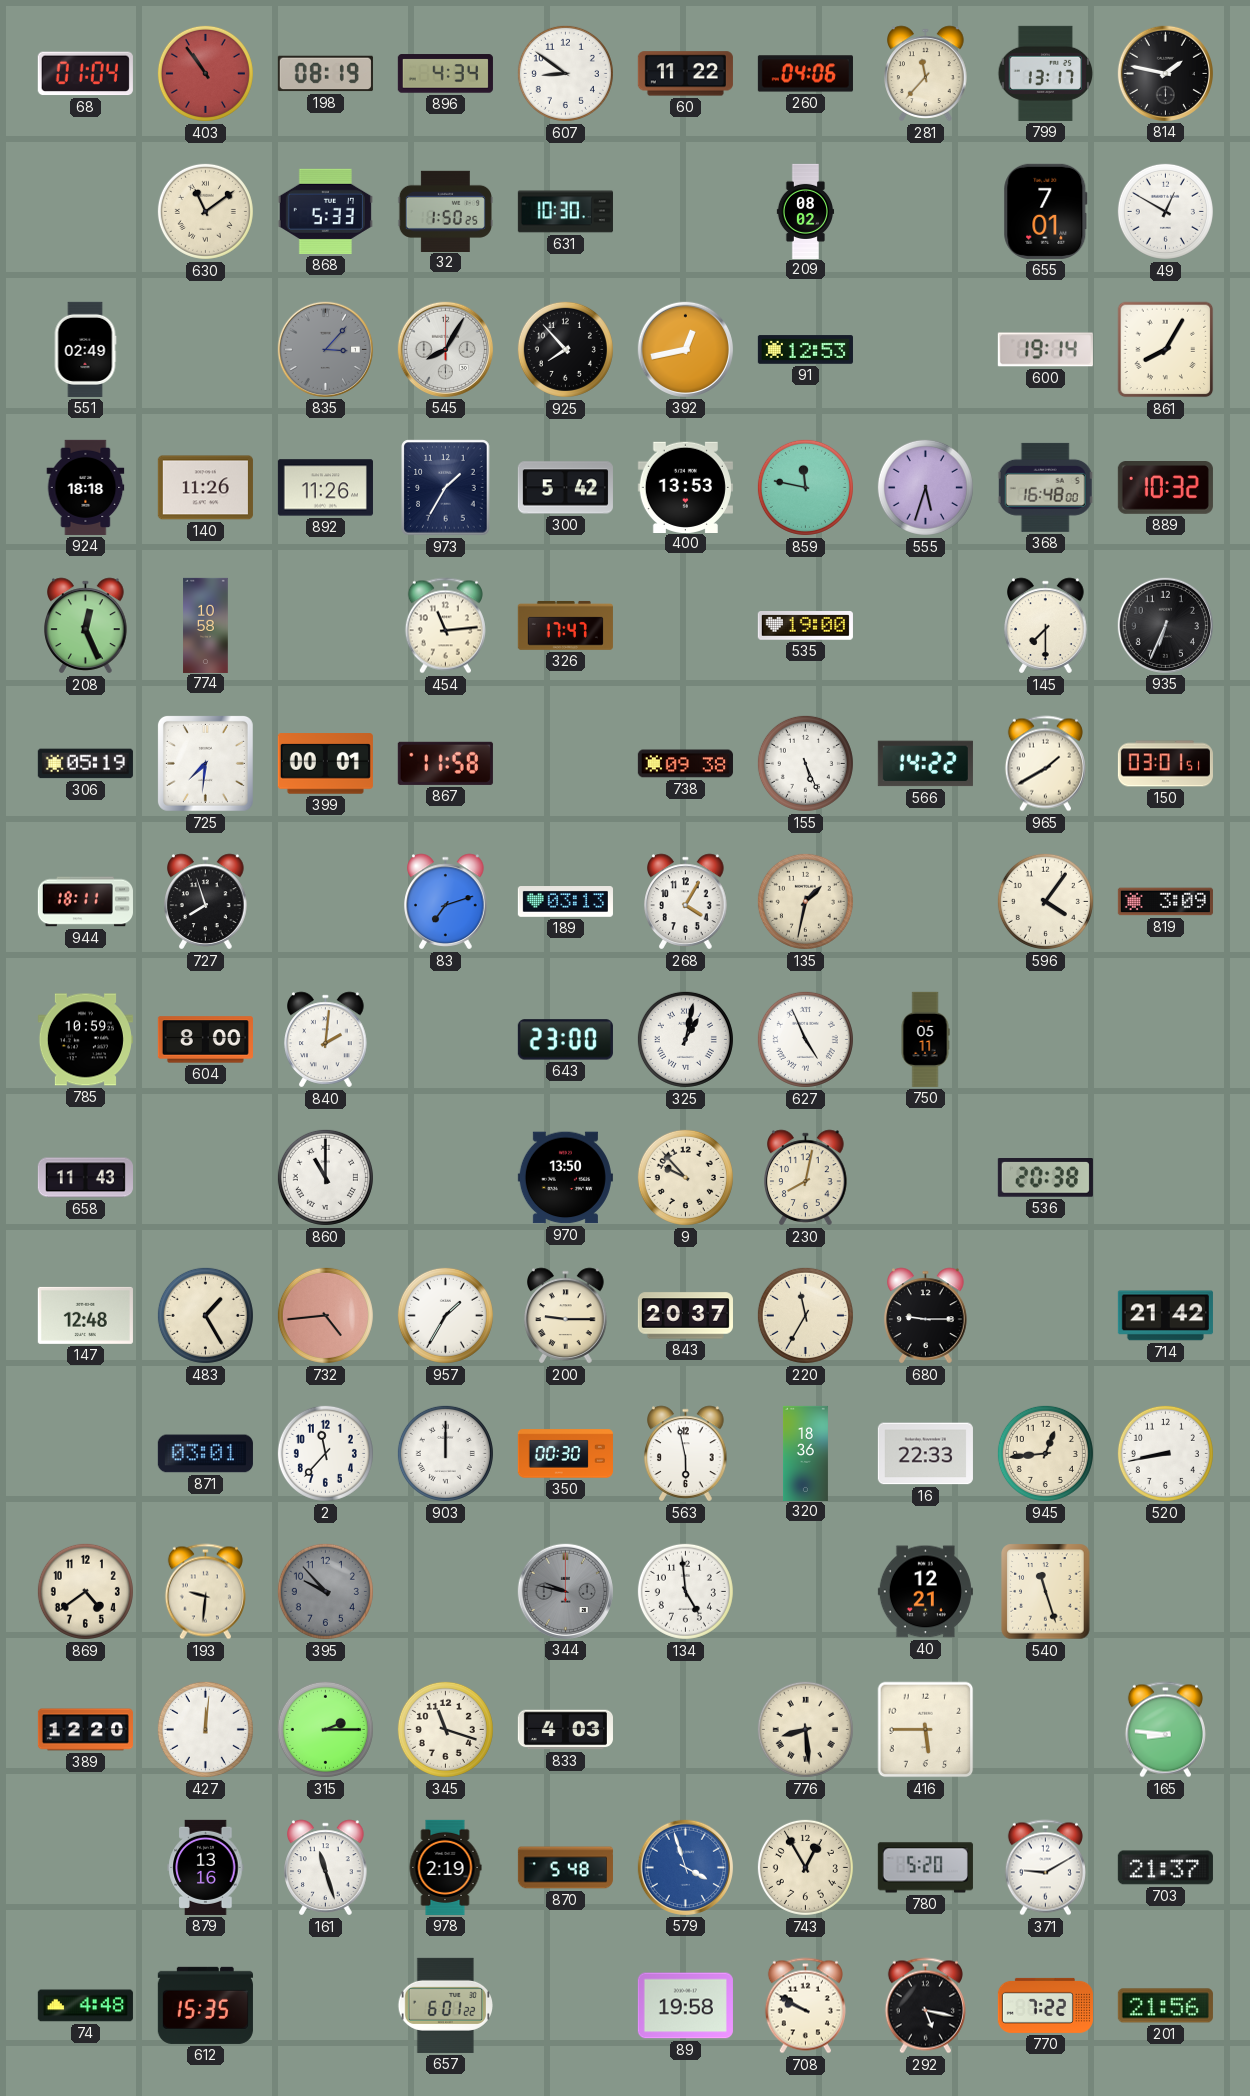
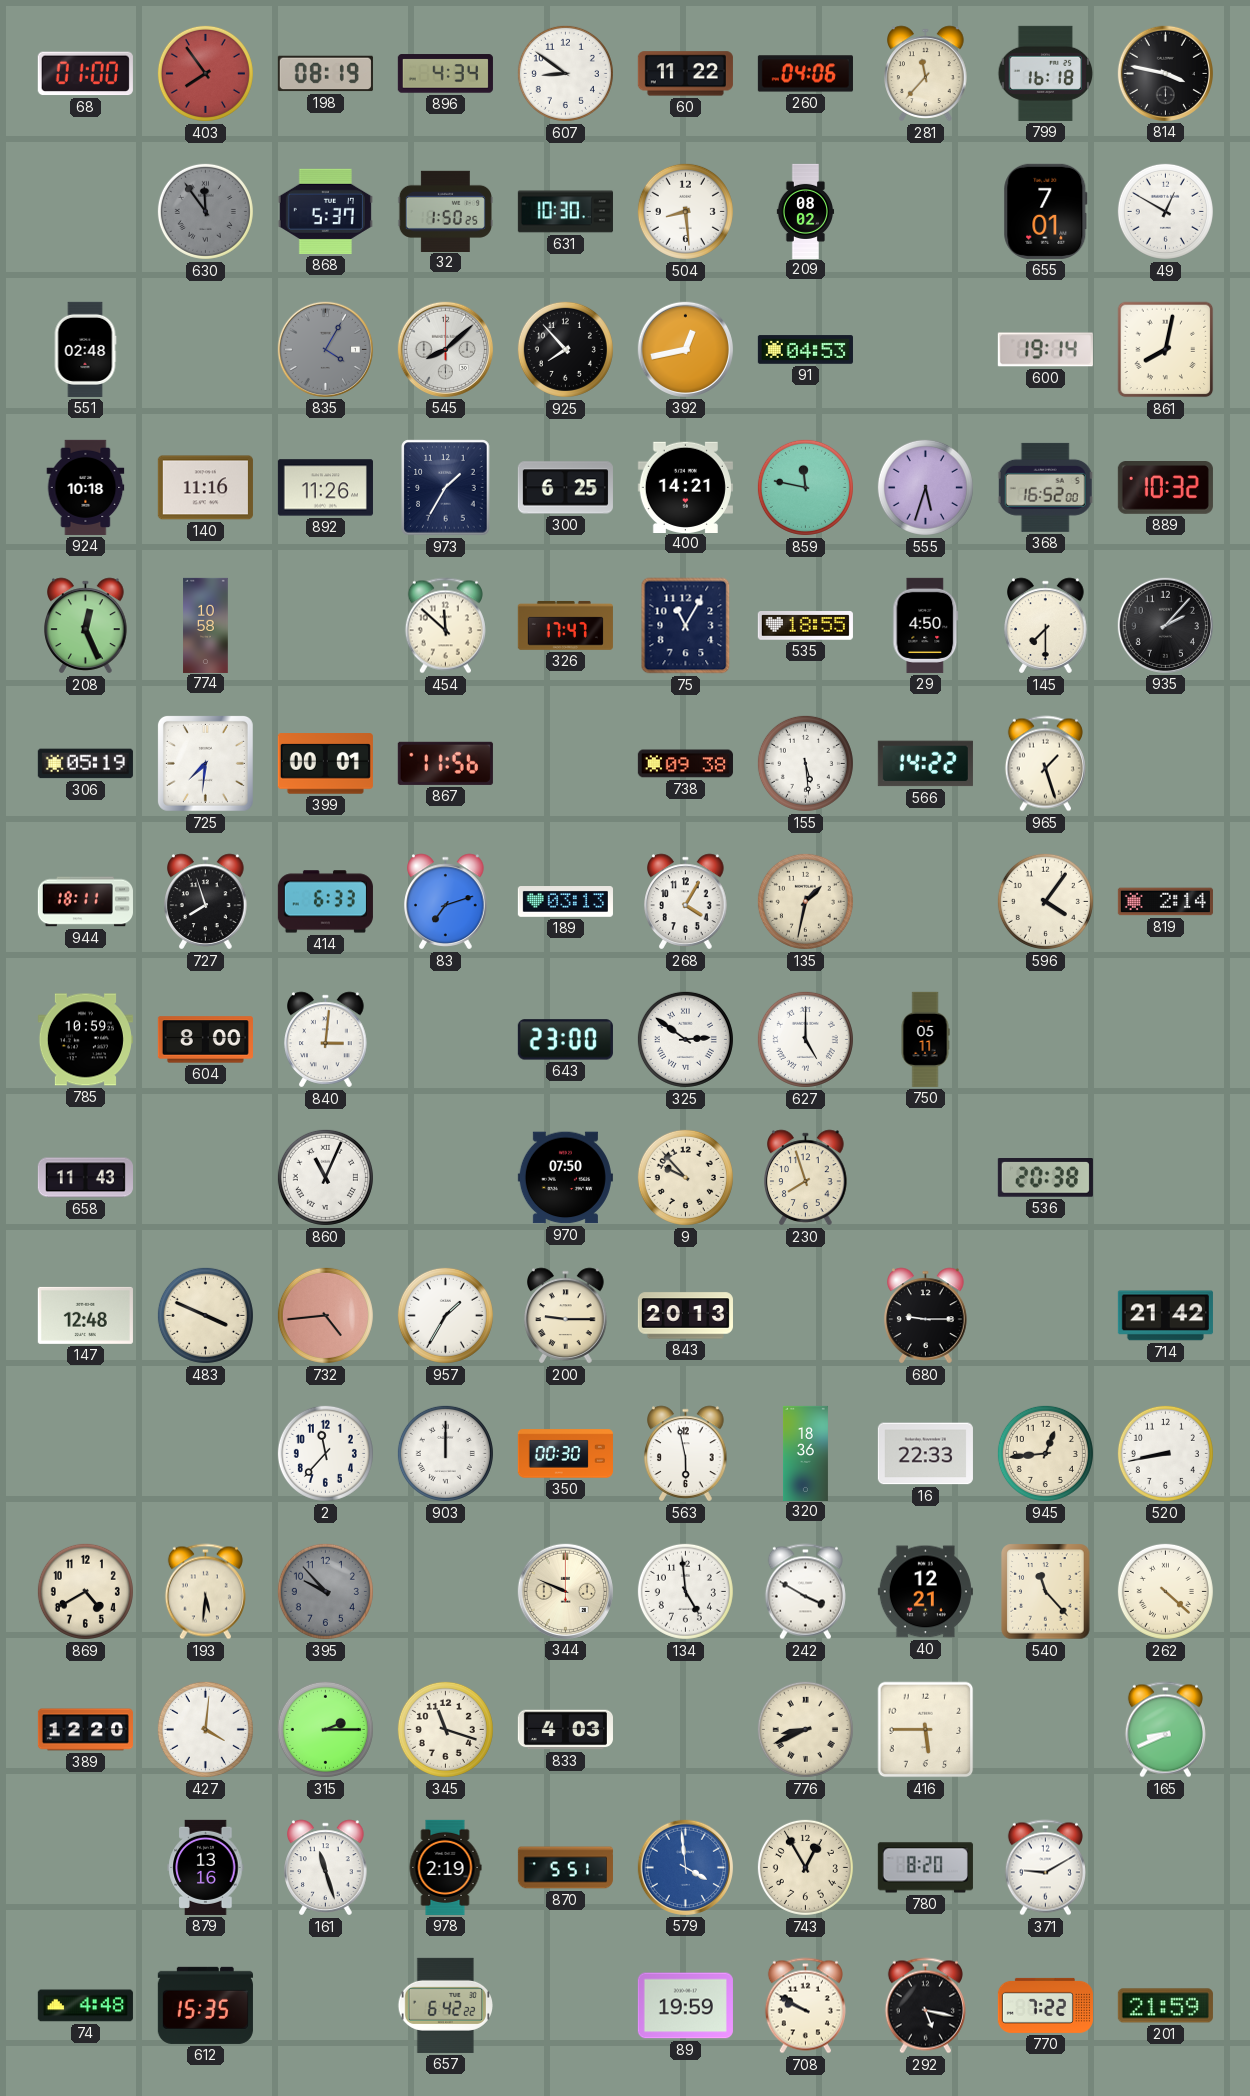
68: 01:04 -> 01:00 (85, 74)
403: 10:54 -> 7:54 (205, 73)
799: 13:17 -> 16:18 (1046, 73)
814: 1:47 -> 3:47 (1165, 73)
630: 11:09 -> 11:54 (205, 211)
630 dial: cream -> grey (205, 211)
868: 5:33 -> 5:37 (325, 211)
504: none -> 8:29 (685, 211)
551: 02:49 -> 02:48 (85, 349)
835: 3:07 -> 4:05 (325, 349)
545: 8:05 -> 8:08 (445, 349)
91: 12:53 -> 04:53 (805, 350)
861: 8:05 -> 8:02 (1166, 350)
924: 18:18 -> 10:18 (86, 487)
140: 11:26 -> 11:16 (205, 488)
300: 5:42 -> 6:25 (565, 488)
400: 13:53 -> 14:21 (685, 487)
368: 16:48 -> 16:52 (1046, 487)
454: 11:14 -> 11:52 (445, 626)
75: none -> 11:05 (686, 626)
535: 19:00 -> 18:55 (805, 626)
29: none -> 4:50 (926, 625)
935: 6:34 -> 2:07 (1165, 625)
867: 11:58 -> 11:56 (445, 763)
155: 5:26 -> 5:29 (805, 763)
965: 1:40 -> 1:27 (1045, 764)
150: 03:01 -> none (1165, 764)
414: none -> 6:33 (325, 902)
819: 3:09 -> 2:14 (1165, 902)
840: 2:01 -> 3:01 (326, 1040)
325: 1:02 -> 2:51 (685, 1039)
627: 4:56 -> 5:00 (805, 1039)
860: 11:00 -> 11:04 (325, 1177)
970: 13:50 -> 07:50 (565, 1178)
230: 8:02 -> 7:57 (806, 1178)
483: 1:25 -> 3:49 (205, 1315)
843: 20:37 -> 20:13 (685, 1316)
220: 11:35 -> none (805, 1315)
871: 03:01 -> none (205, 1454)
869: 4:39 -> 4:40 (85, 1591)
193: 9:31 -> 5:31 (205, 1592)
344: 9:47 -> 9:49 (565, 1591)
344 dial: grey -> cream (565, 1591)
242: none -> 3:50 (805, 1592)
540: 11:27 -> 11:23 (1046, 1592)
262: none -> 4:22 (1165, 1591)
427: 12:01 -> 4:01 (205, 1729)
776: 8:29 -> 8:41 (805, 1729)
165: 8:46 -> 8:41 (1165, 1730)
870: 5:48 -> 5:51 (565, 1868)
579: 3:57 -> 3:59 (685, 1867)
780: 5:20 -> 8:20 (925, 1868)
703: 21:37 -> none (1165, 1868)
657: 6:01 -> 6:42 (445, 2005)
89: 19:58 -> 19:59 (685, 2006)
201: 21:56 -> 21:59 (1165, 2006)
